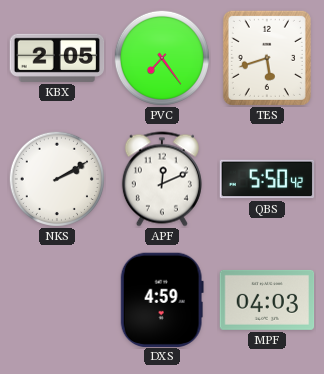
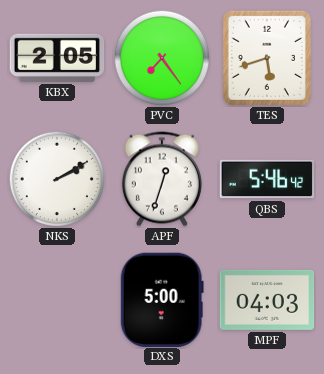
APF: 12:11 -> 12:33 (162, 179)
QBS: 5:50 -> 5:46 (267, 179)
DXS: 4:59 -> 5:00 (162, 299)
